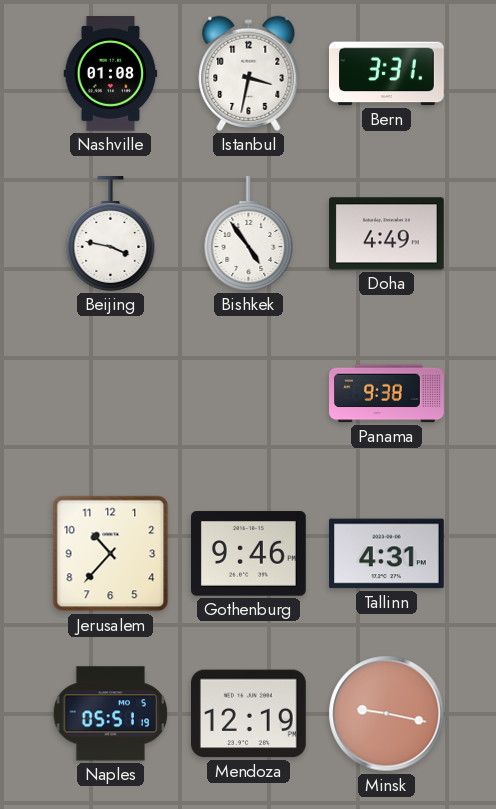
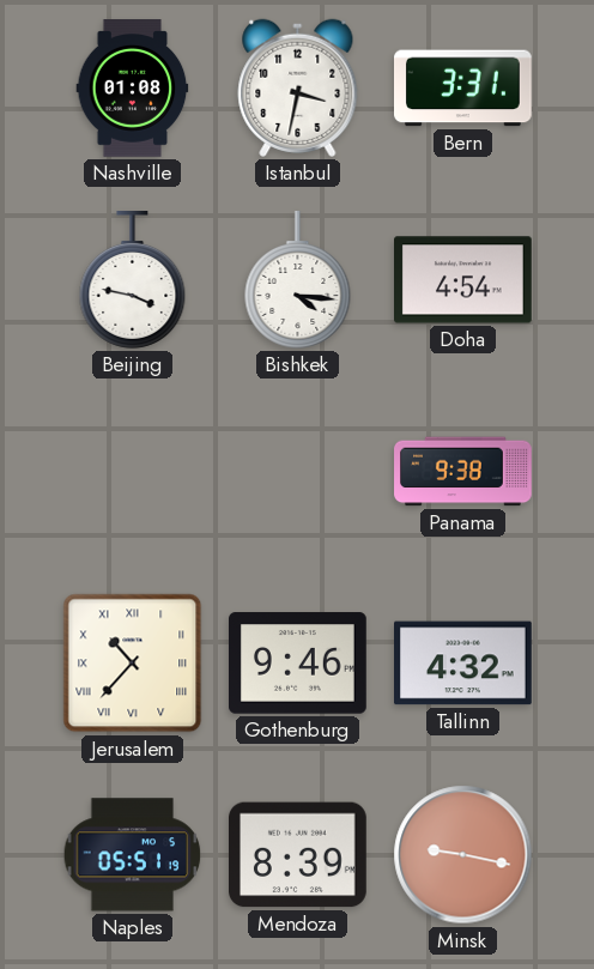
Bishkek: 4:54 -> 4:16 (298, 280)
Doha: 4:49 -> 4:54 (463, 280)
Jerusalem numerals: Arabic -> Roman (133, 664)
Tallinn: 4:31 -> 4:32 (463, 664)
Mendoza: 12:19 -> 8:39 (298, 855)
